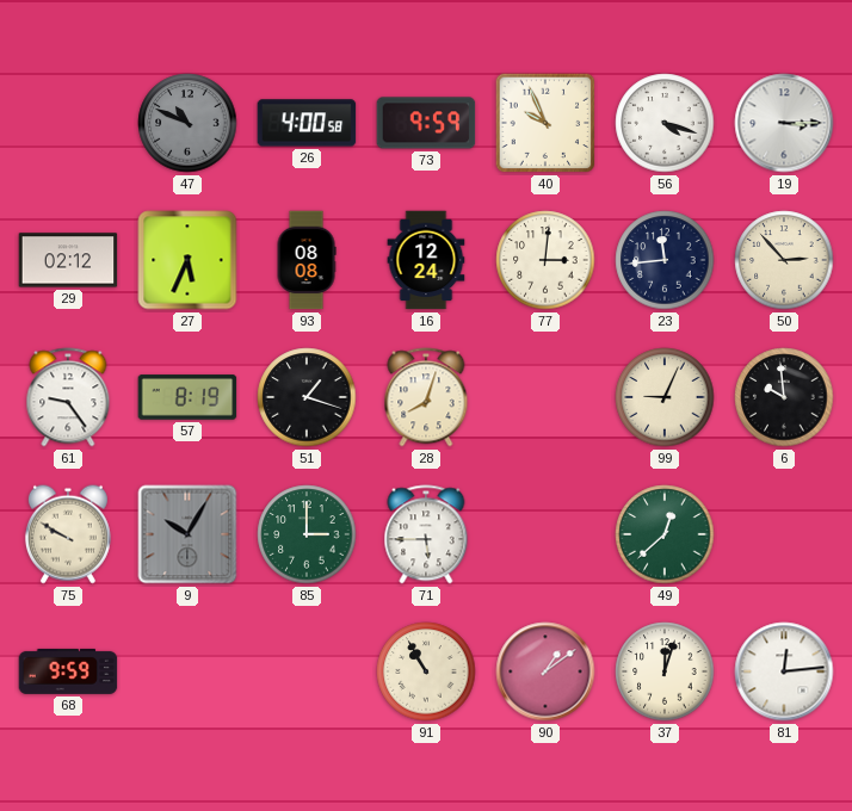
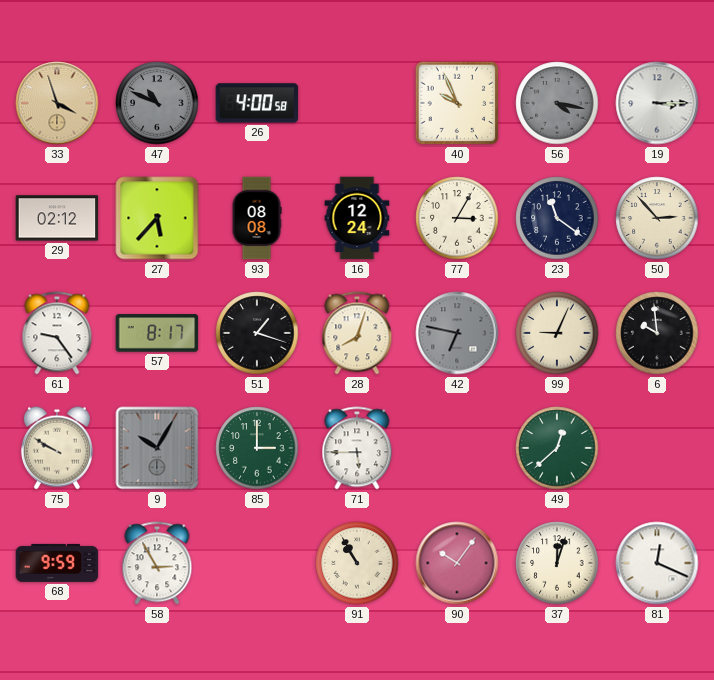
33: none -> 3:57 (57, 103)
73: 9:59 -> none (426, 123)
56: 4:18 -> 4:17 (557, 103)
56 dial: white -> grey (557, 103)
27: 5:34 -> 5:37 (157, 218)
77: 3:01 -> 3:05 (457, 218)
23: 11:44 -> 11:21 (557, 218)
57: 8:19 -> 8:17 (157, 333)
42: none -> 6:47 (457, 333)
58: none -> 2:55 (157, 563)
90: 1:09 -> 10:06 (457, 563)
81: 12:14 -> 12:19 (657, 563)
